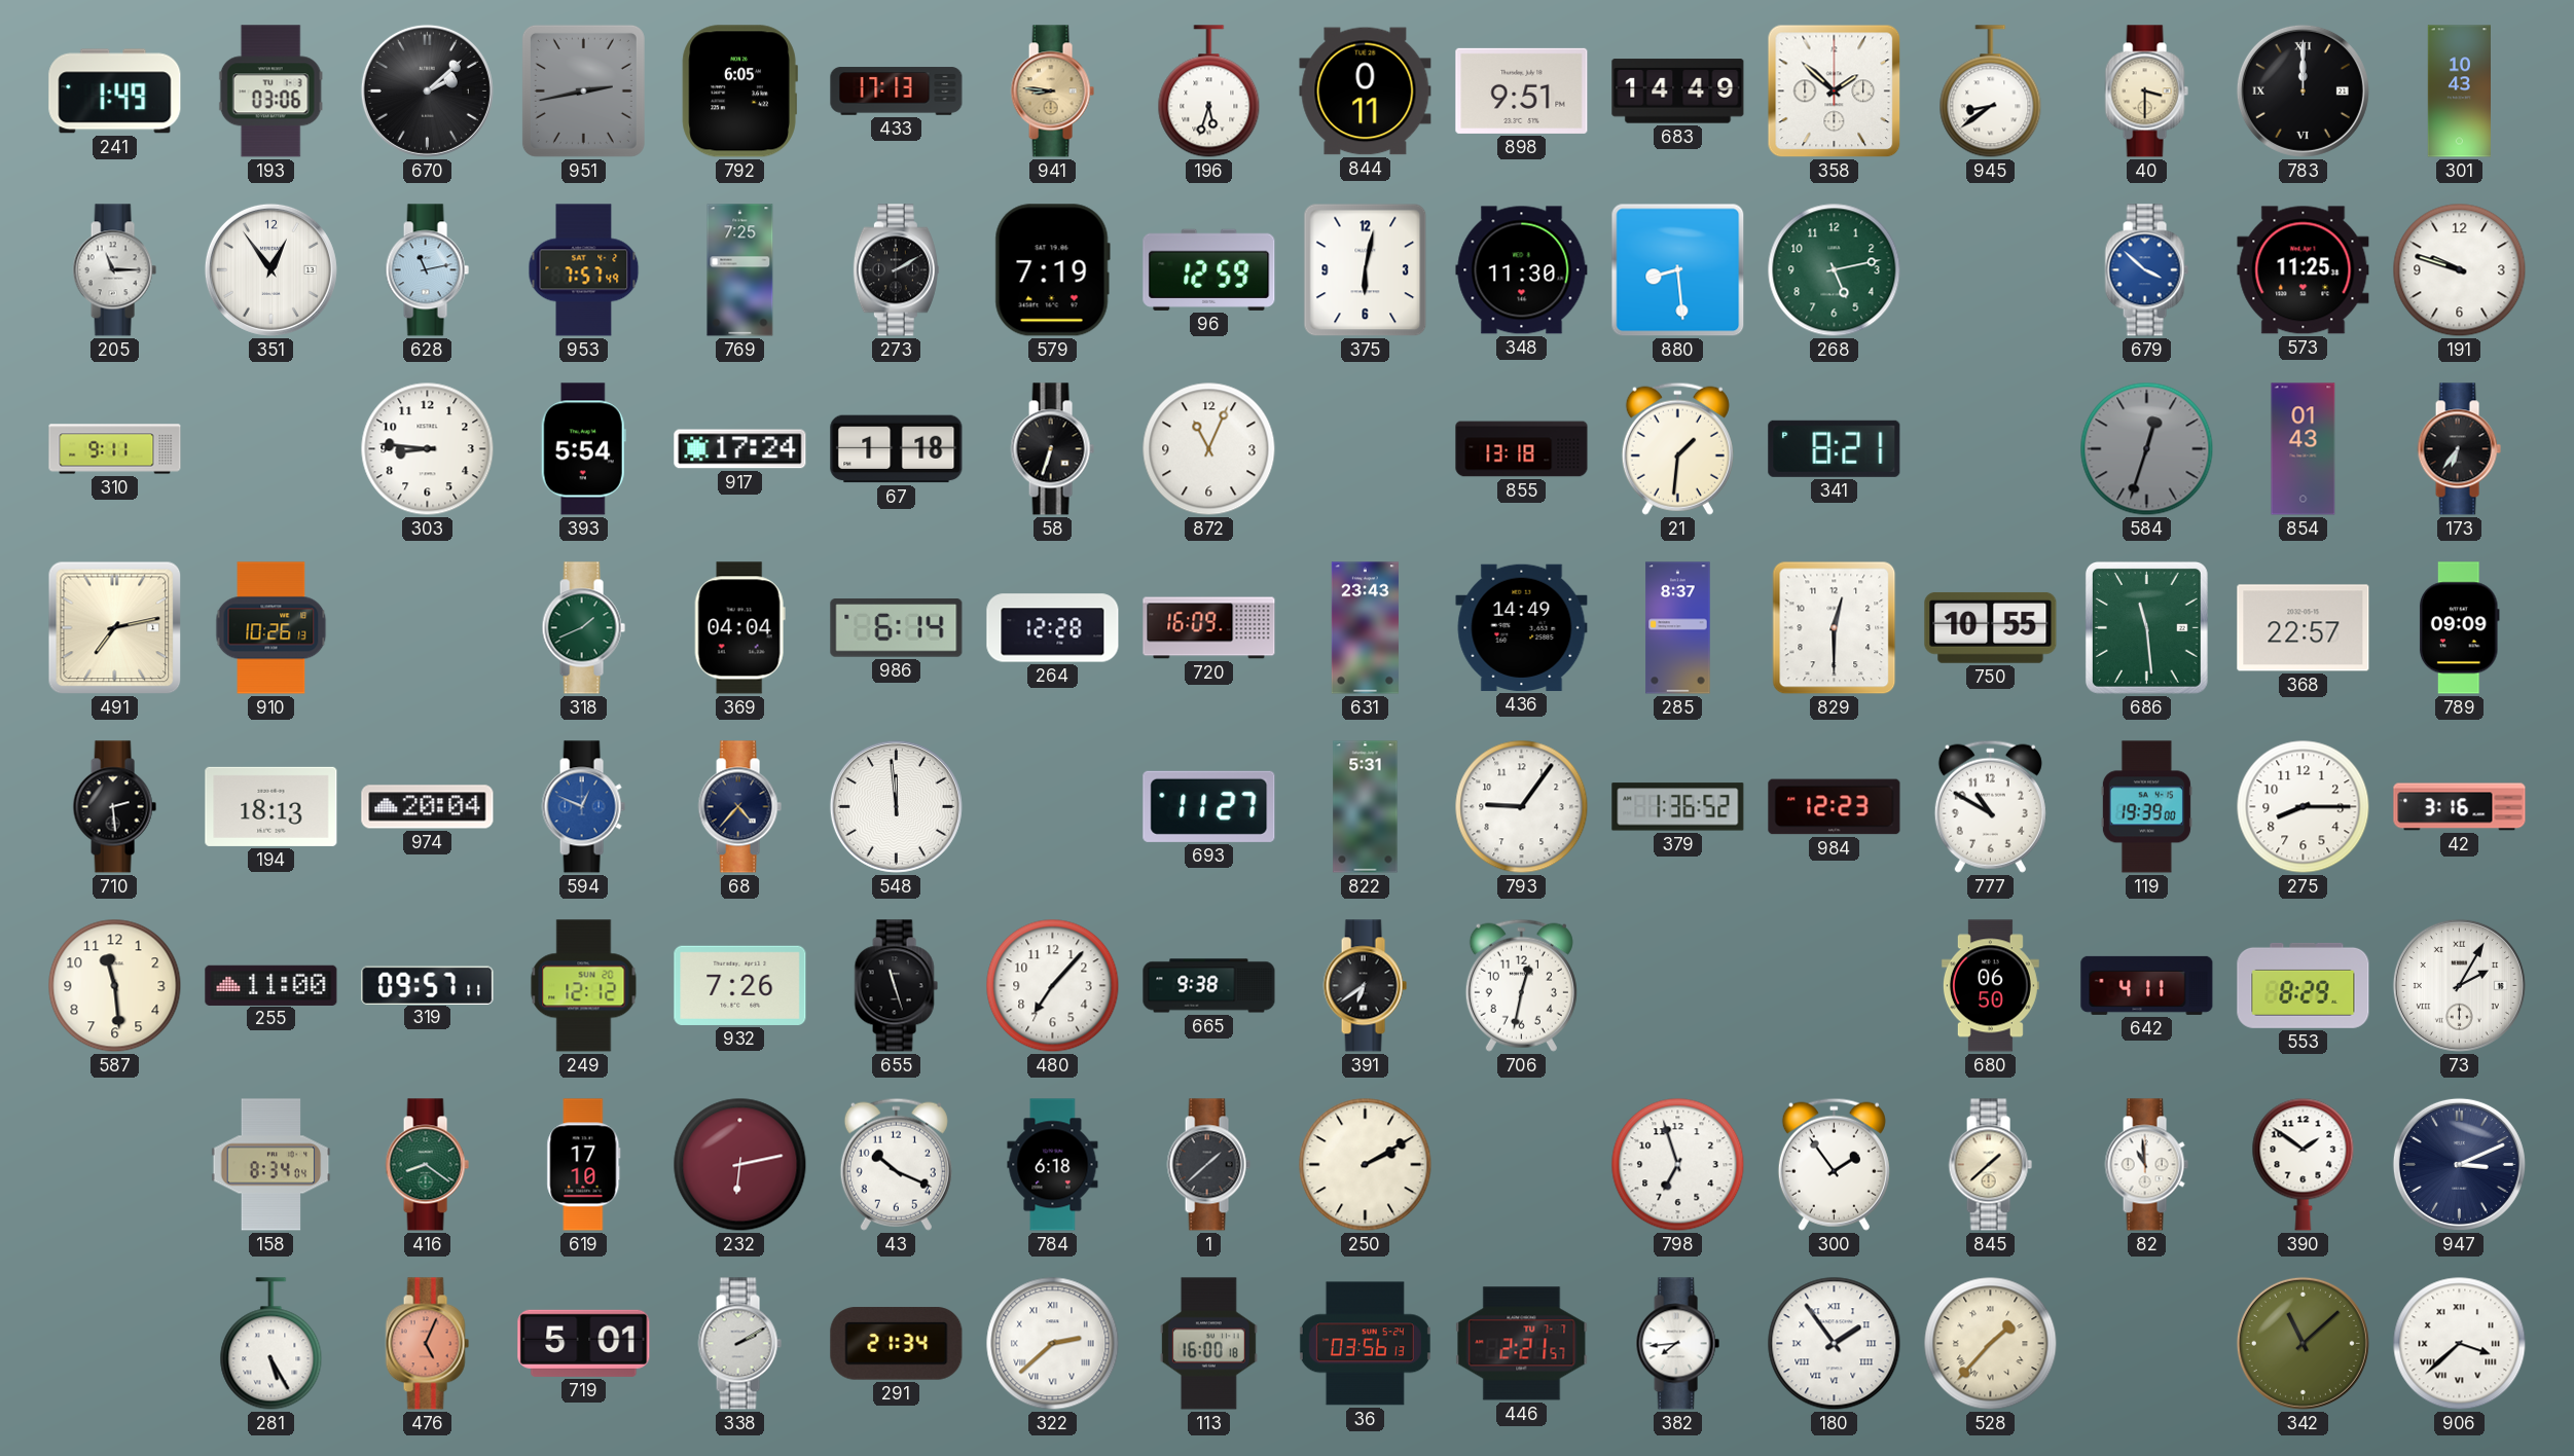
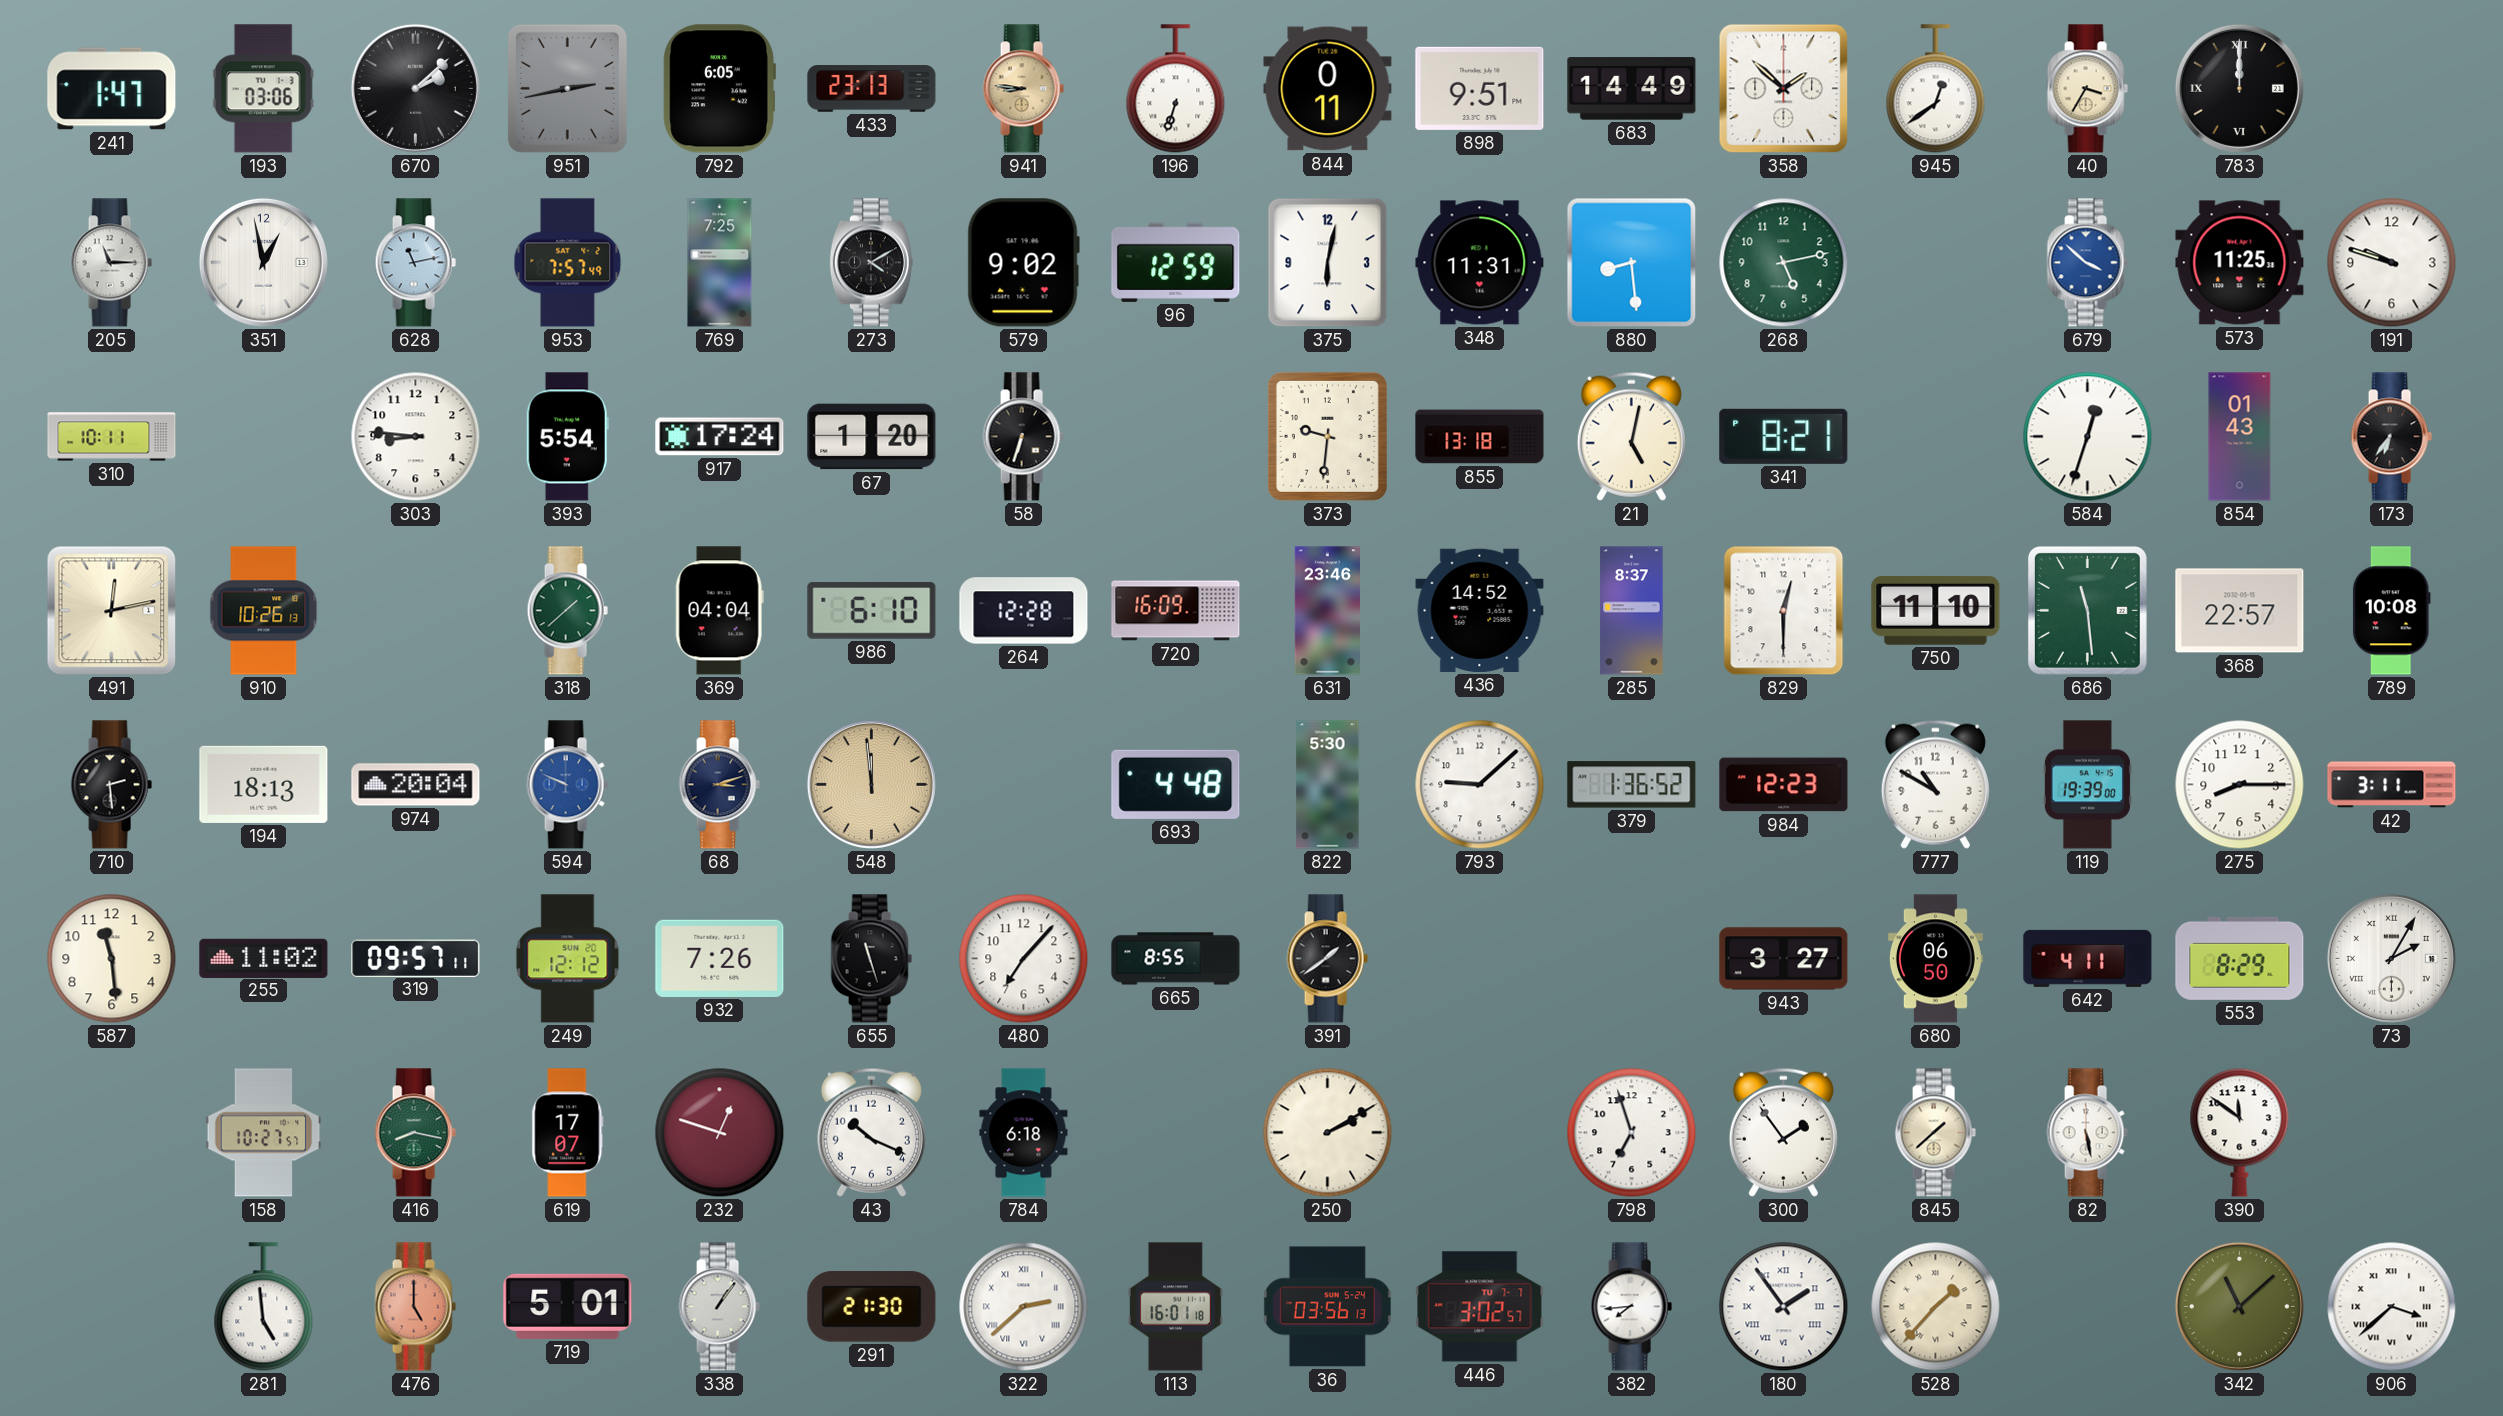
241: 1:49 -> 1:47 (112, 89)
433: 17:13 -> 23:13 (872, 89)
196: 5:33 -> 6:33 (1176, 89)
945: 8:39 -> 12:39 (1936, 89)
40: 3:30 -> 3:35 (2087, 89)
301: 10:43 -> none (2459, 92)
351: 12:54 -> 12:58 (263, 262)
273: 2:10 -> 4:10 (871, 263)
579: 7:19 -> 9:02 (1023, 263)
348: 11:30 -> 11:31 (1480, 263)
310: 9:11 -> 10:11 (112, 437)
67: 1:18 -> 1:20 (872, 437)
872: 11:04 -> none (1209, 449)
373: none -> 9:31 (1327, 436)
21: 1:31 -> 5:02 (1631, 436)
584 dial: grey -> white (2088, 437)
491: 7:13 -> 12:13 (112, 611)
318: 1:41 -> 1:38 (567, 611)
986: 6:14 -> 6:10 (872, 611)
631: 23:43 -> 23:46 (1327, 611)
436: 14:49 -> 14:52 (1480, 610)
750: 10:55 -> 11:10 (1936, 610)
789: 09:09 -> 10:08 (2391, 611)
594: 12:49 -> 9:49 (567, 785)
68: 4:37 -> 3:12 (719, 785)
548 dial: white -> champagne (871, 784)
693: 11:27 -> 4:48 (1176, 784)
822: 5:31 -> 5:30 (1328, 785)
793: 9:06 -> 9:08 (1480, 785)
42: 3:16 -> 3:11 (2392, 785)
255: 11:00 -> 11:02 (264, 958)
665: 9:38 -> 8:55 (1176, 959)
391: 6:39 -> 1:39 (1327, 959)
706: 12:32 -> none (1521, 985)
943: none -> 3:27 (1784, 959)
158: 8:34 -> 10:27 (264, 1133)
416: 8:21 -> 8:17 (415, 1133)
619: 17:10 -> 17:07 (568, 1133)
232: 6:13 -> 12:48 (720, 1133)
1: 1:38 -> none (1208, 1165)
82: 10:59 -> 5:28 (2087, 1133)
390: 1:51 -> 11:51 (2240, 1132)
947: 3:11 -> none (2459, 1164)
281: 5:25 -> 4:59 (264, 1307)
476: 5:04 -> 5:00 (415, 1307)
338: 2:10 -> 1:06 (719, 1307)
291: 21:34 -> 21:30 (872, 1307)
113: 16:00 -> 16:01 (1175, 1307)
446: 2:21 -> 3:02 (1480, 1307)
